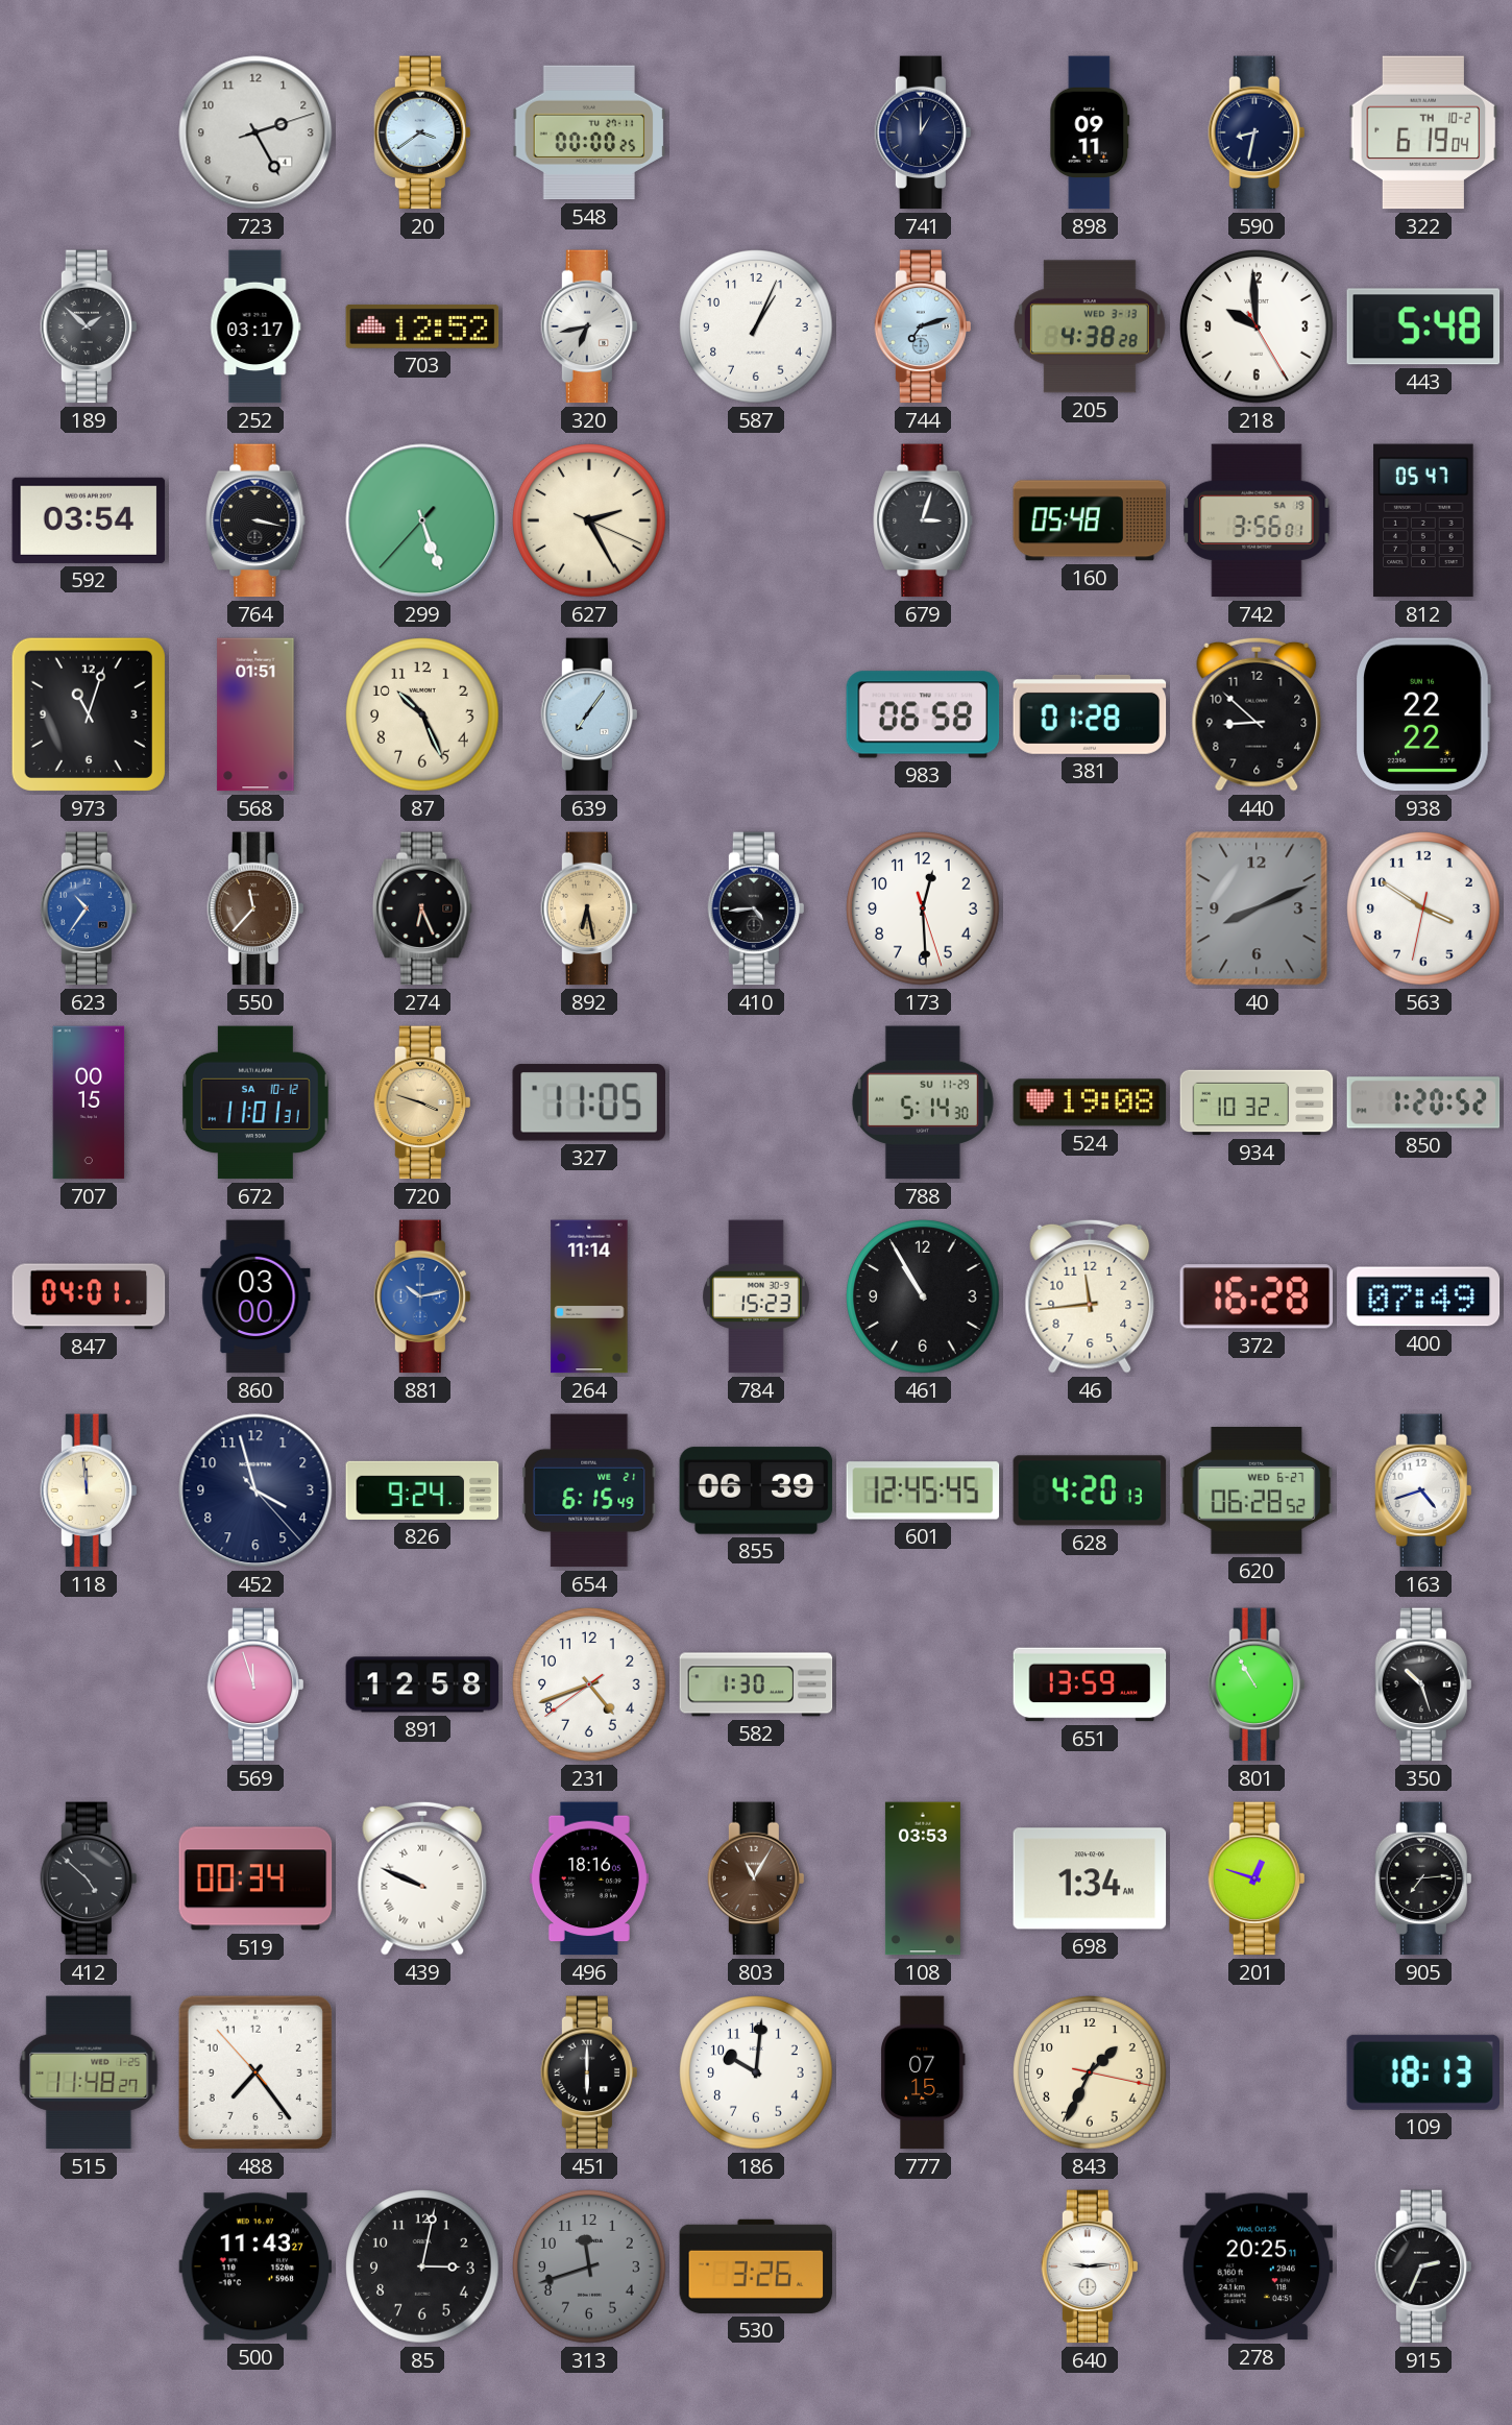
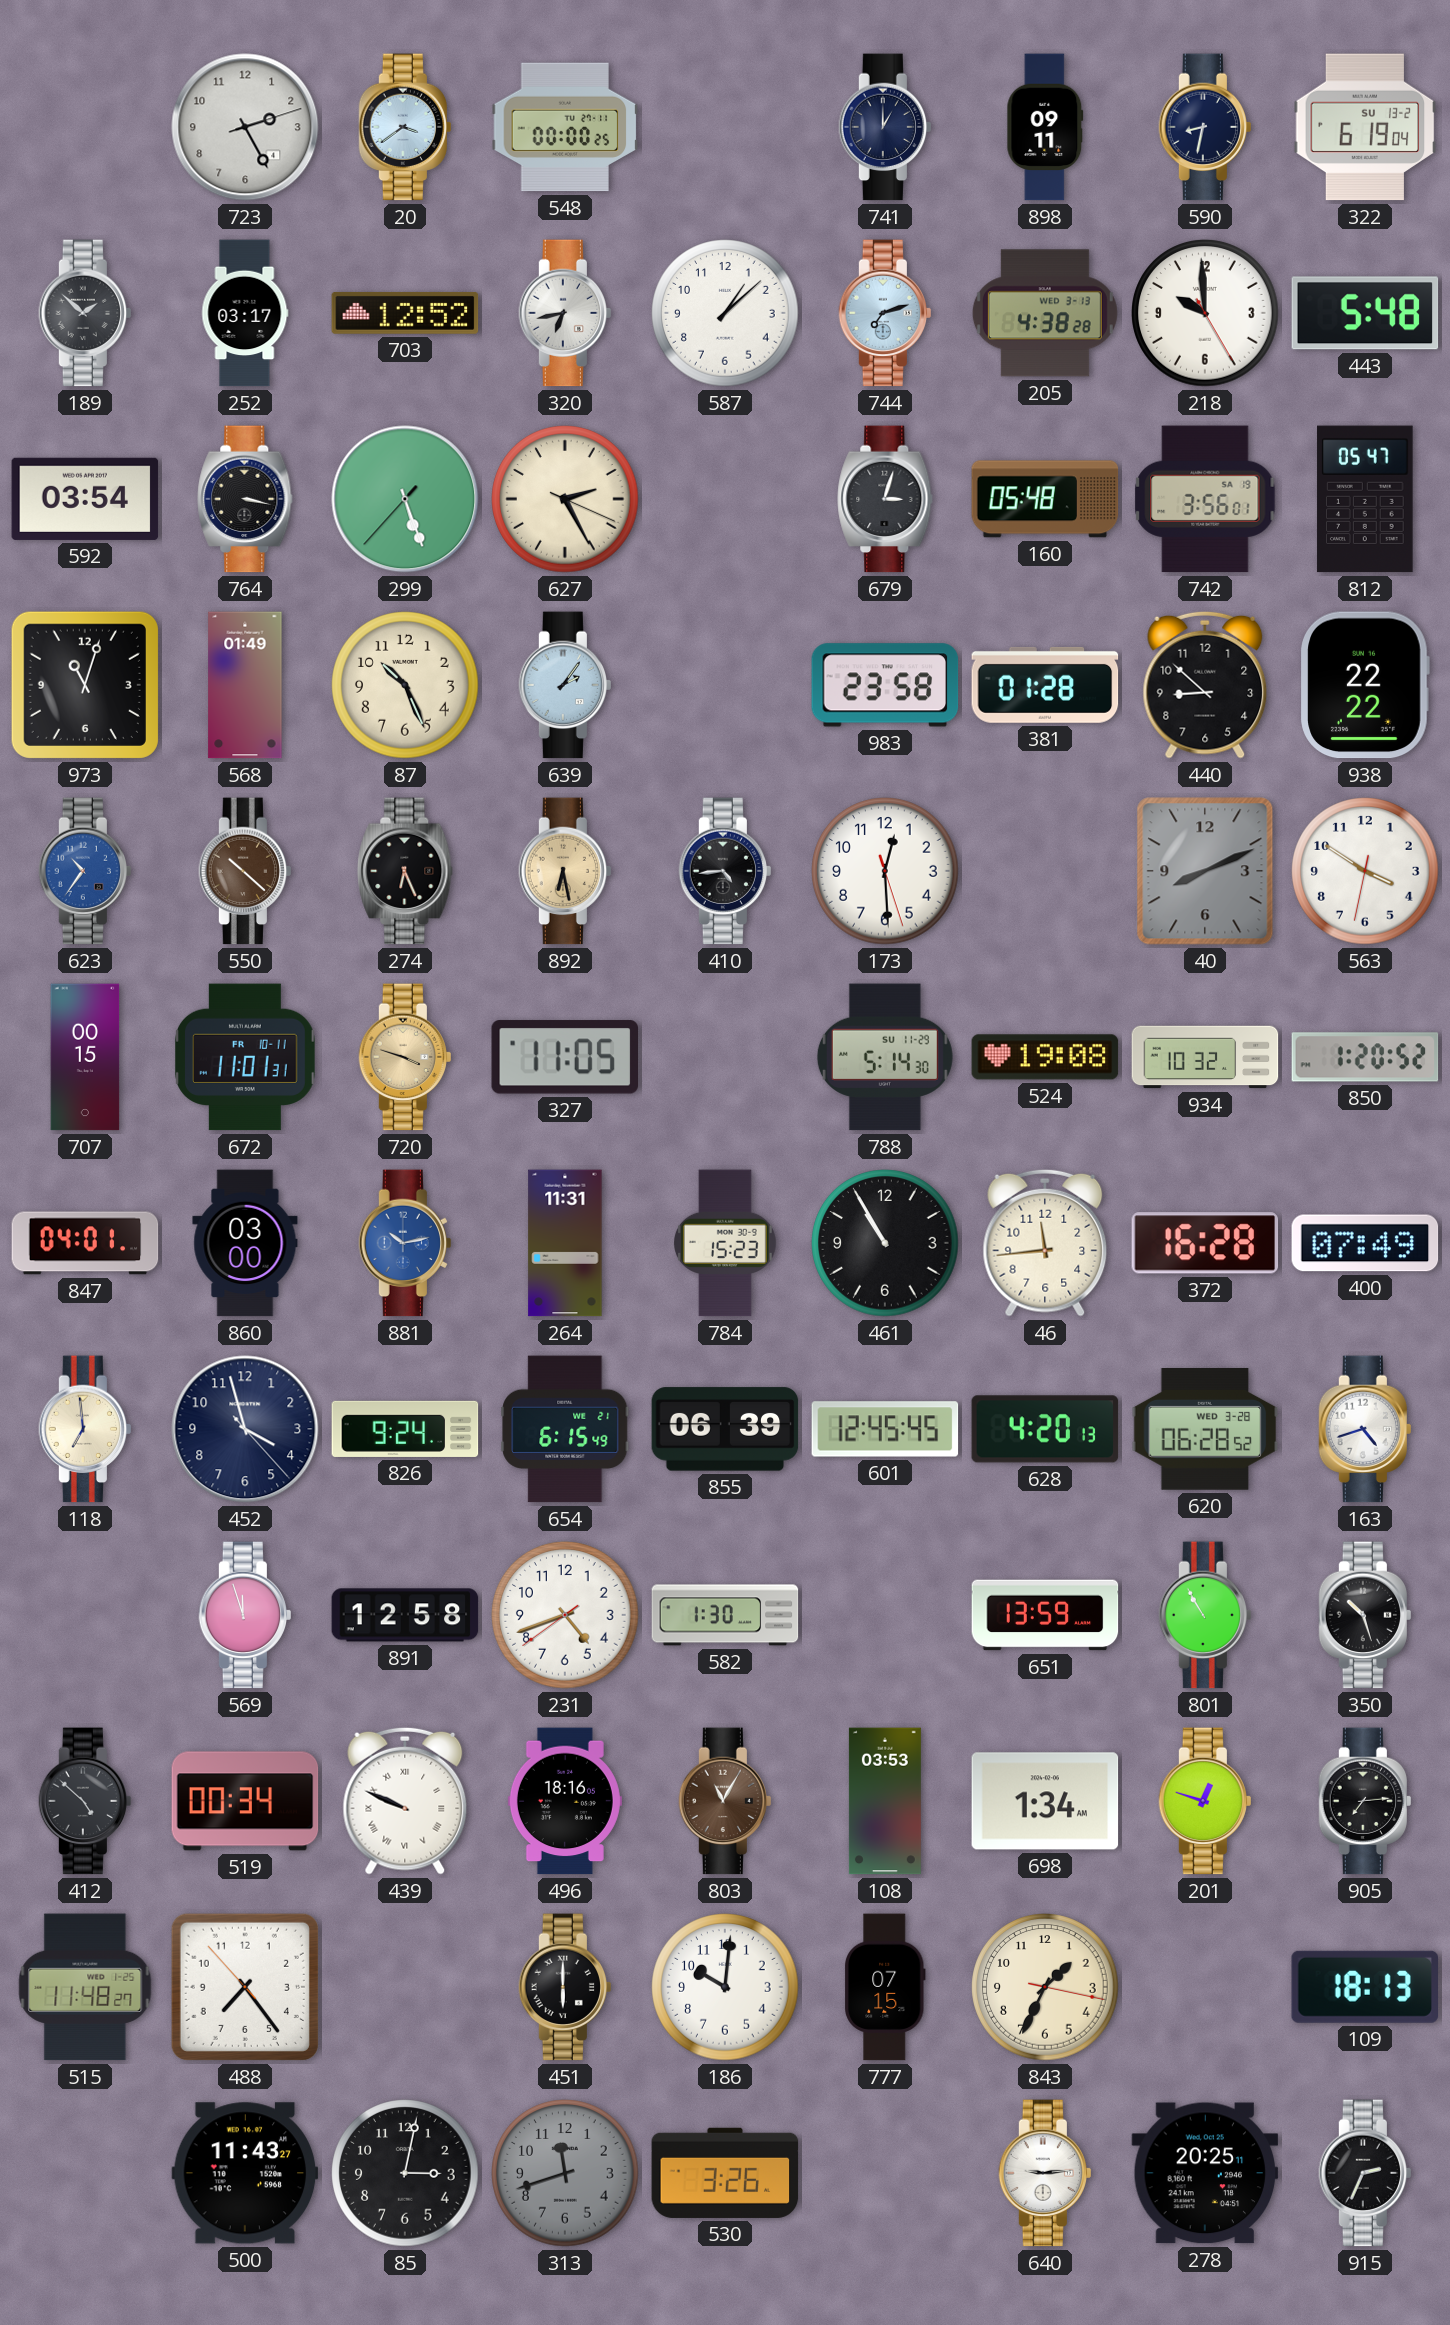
322 date: TH 10-2 -> SU 13-2 (1365, 127)
587: 1:04 -> 1:08 (725, 313)
568: 01:51 -> 01:49 (245, 685)
639: 7:06 -> 2:06 (564, 685)
983: 06:58 -> 23:58 (885, 685)
550: 11:37 -> 10:22 (244, 871)
672 date: SA 10-12 -> FR 10-11 (246, 1057)
264: 11:14 -> 11:31 (565, 1243)
118: 11:59 -> 6:59 (84, 1429)
620 date: WED 6-27 -> WED 3-28 (1205, 1430)
